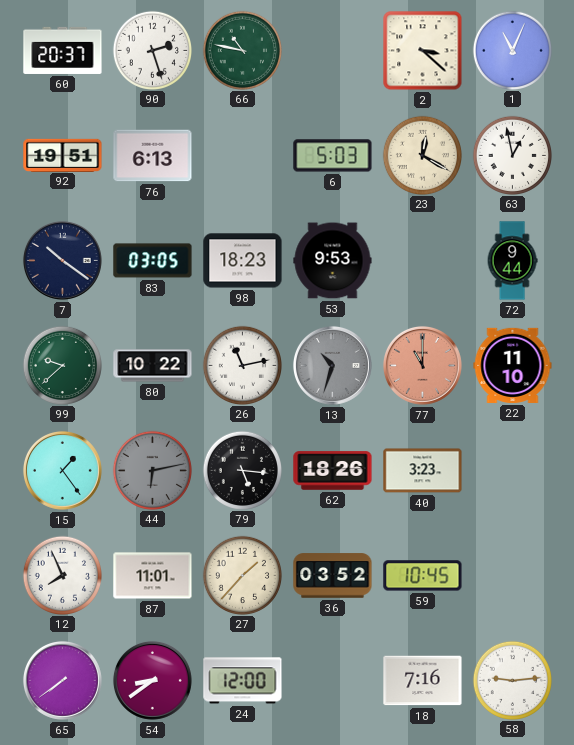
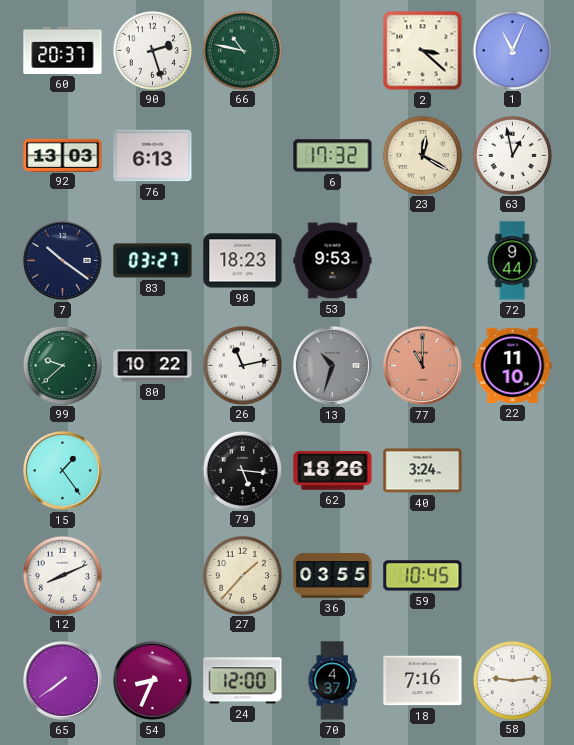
92: 19:51 -> 13:03 (63, 155)
6: 5:03 -> 17:32 (333, 156)
83: 03:05 -> 03:27 (153, 261)
44: 6:13 -> none (152, 470)
40: 3:23 -> 3:24 (423, 471)
12: 7:56 -> 8:11 (62, 575)
87: 11:01 -> none (153, 576)
36: 03:52 -> 03:55 (333, 576)
54: 8:39 -> 8:34 (152, 680)
70: none -> 4:37 (332, 681)
